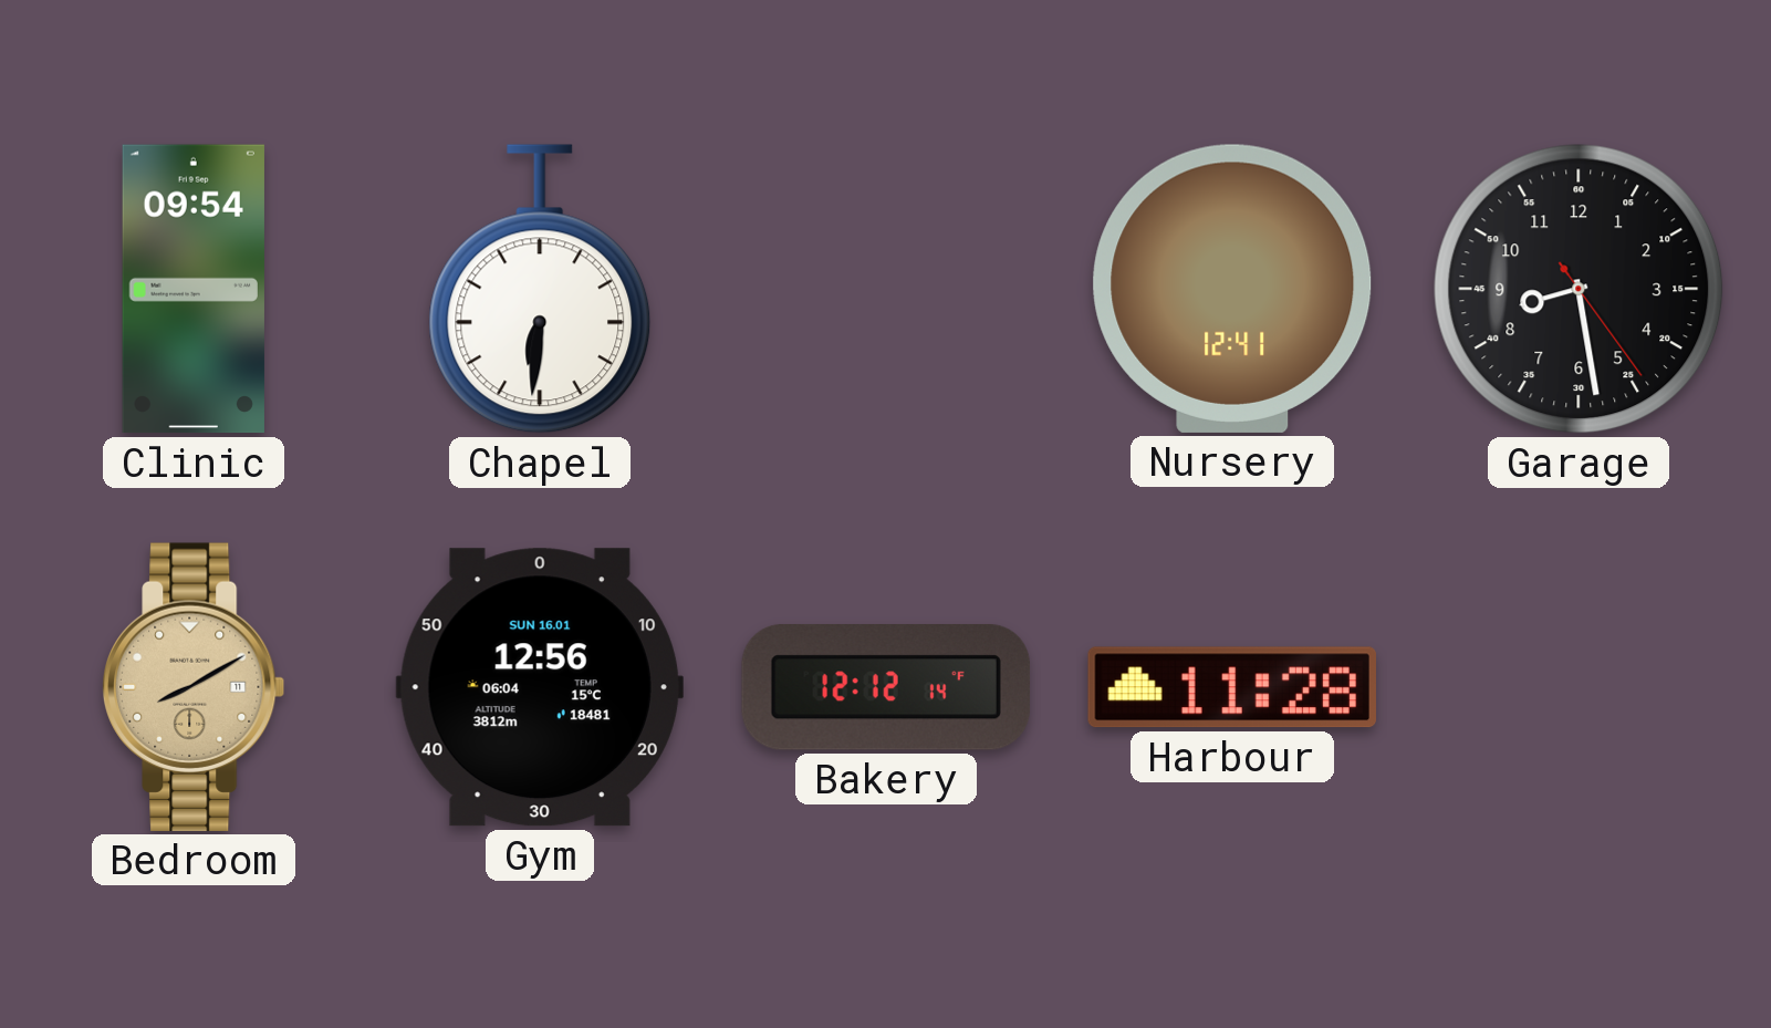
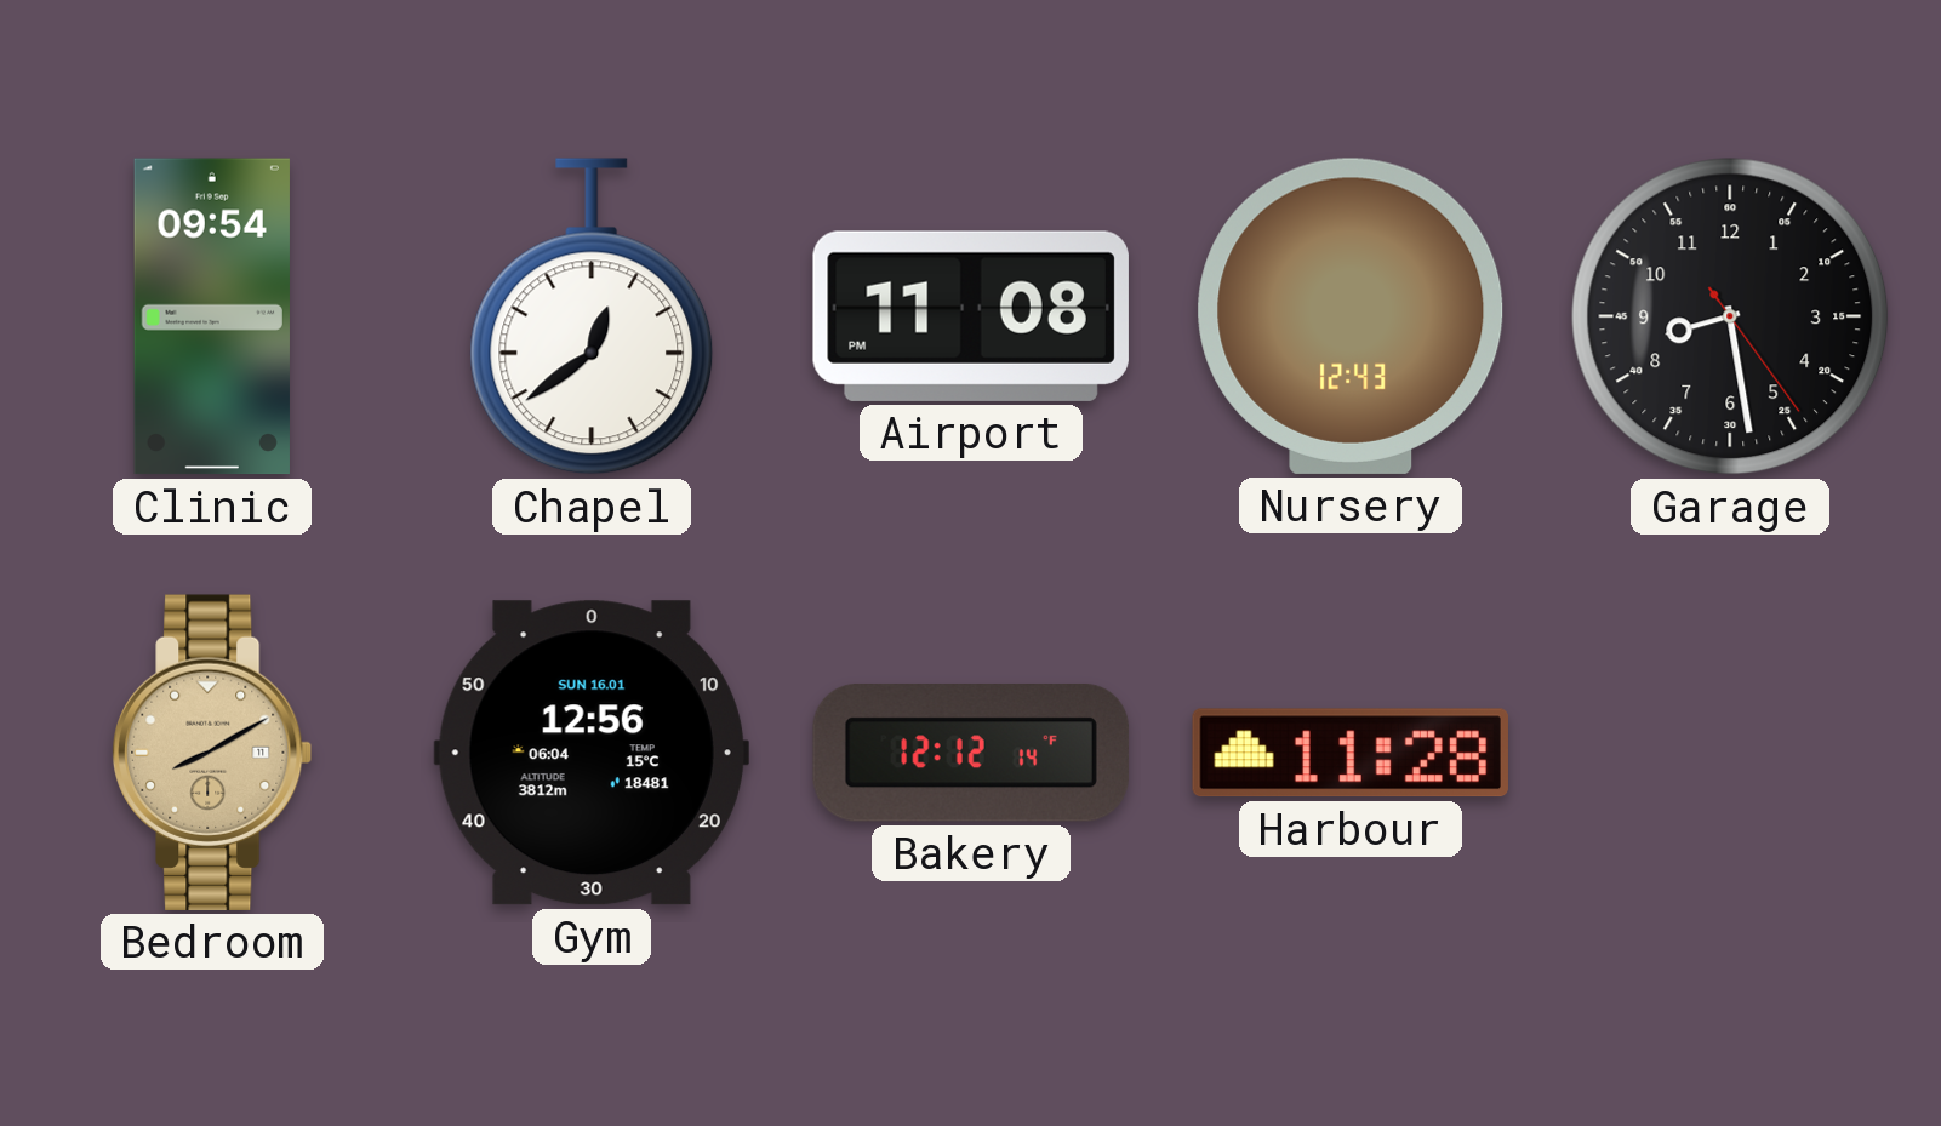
Chapel: 6:31 -> 12:39 (592, 316)
Airport: none -> 11:08 (971, 316)
Nursery: 12:41 -> 12:43 (1351, 316)
